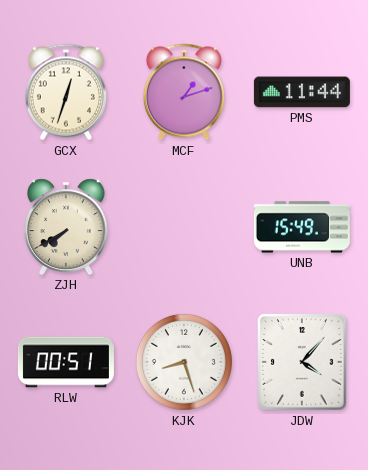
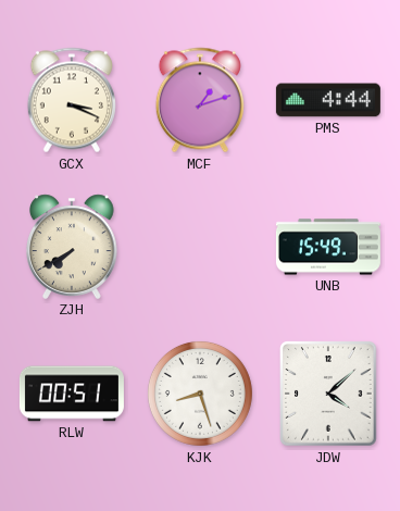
GCX: 12:33 -> 3:19 (72, 100)
PMS: 11:44 -> 4:44 (328, 100)
JDW: 4:07 -> 4:08 (328, 394)
